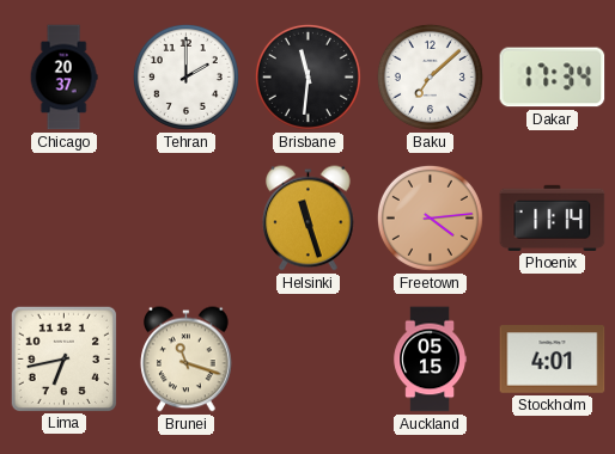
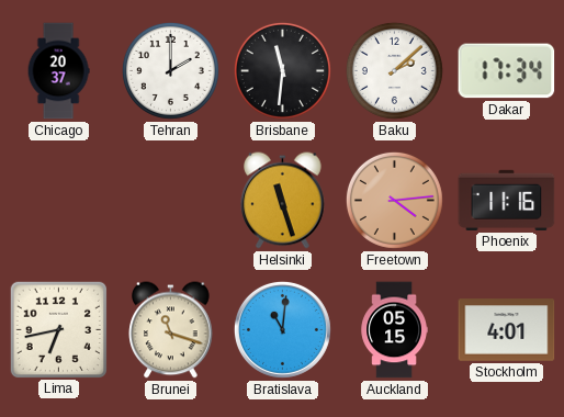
Baku: 7:08 -> 2:08 (394, 70)
Phoenix: 11:14 -> 11:16 (507, 200)
Bratislava: none -> 11:01 (282, 329)
